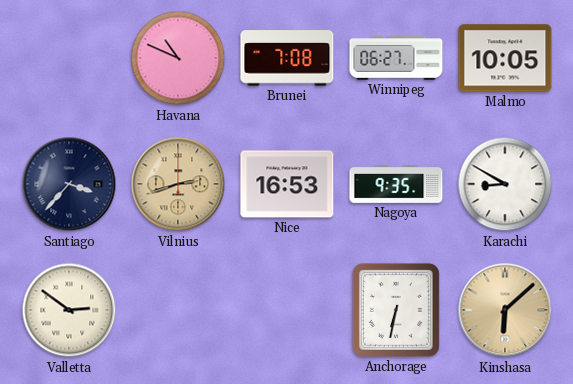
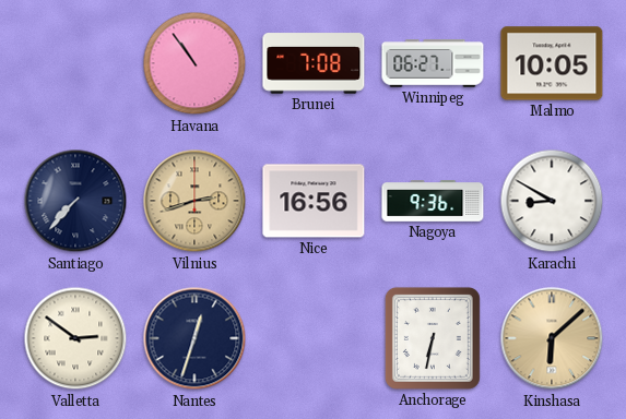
Havana: 10:49 -> 10:54 (194, 63)
Santiago: 3:37 -> 7:37 (75, 201)
Nice: 16:53 -> 16:56 (314, 201)
Nagoya: 9:35 -> 9:36 (433, 201)
Nantes: none -> 12:33 (194, 338)
